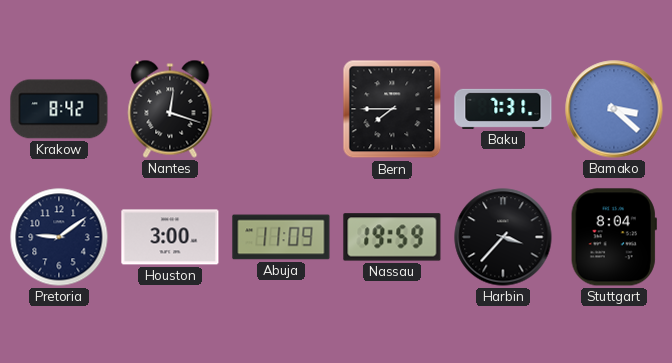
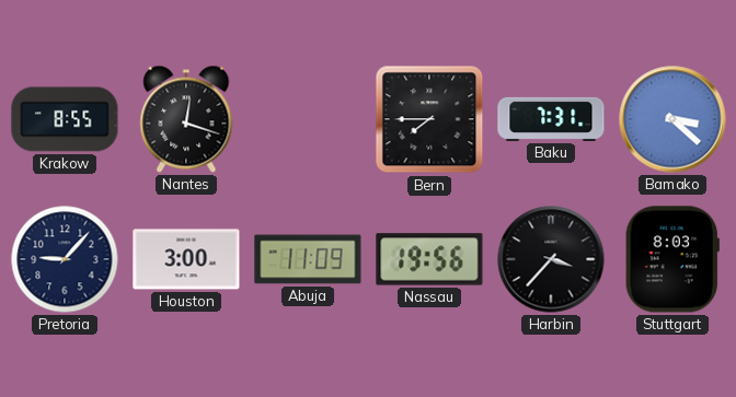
Krakow: 8:42 -> 8:55 (65, 119)
Pretoria: 9:09 -> 9:07 (65, 259)
Nassau: 19:59 -> 19:56 (429, 259)
Stuttgart: 8:04 -> 8:03 (672, 259)
